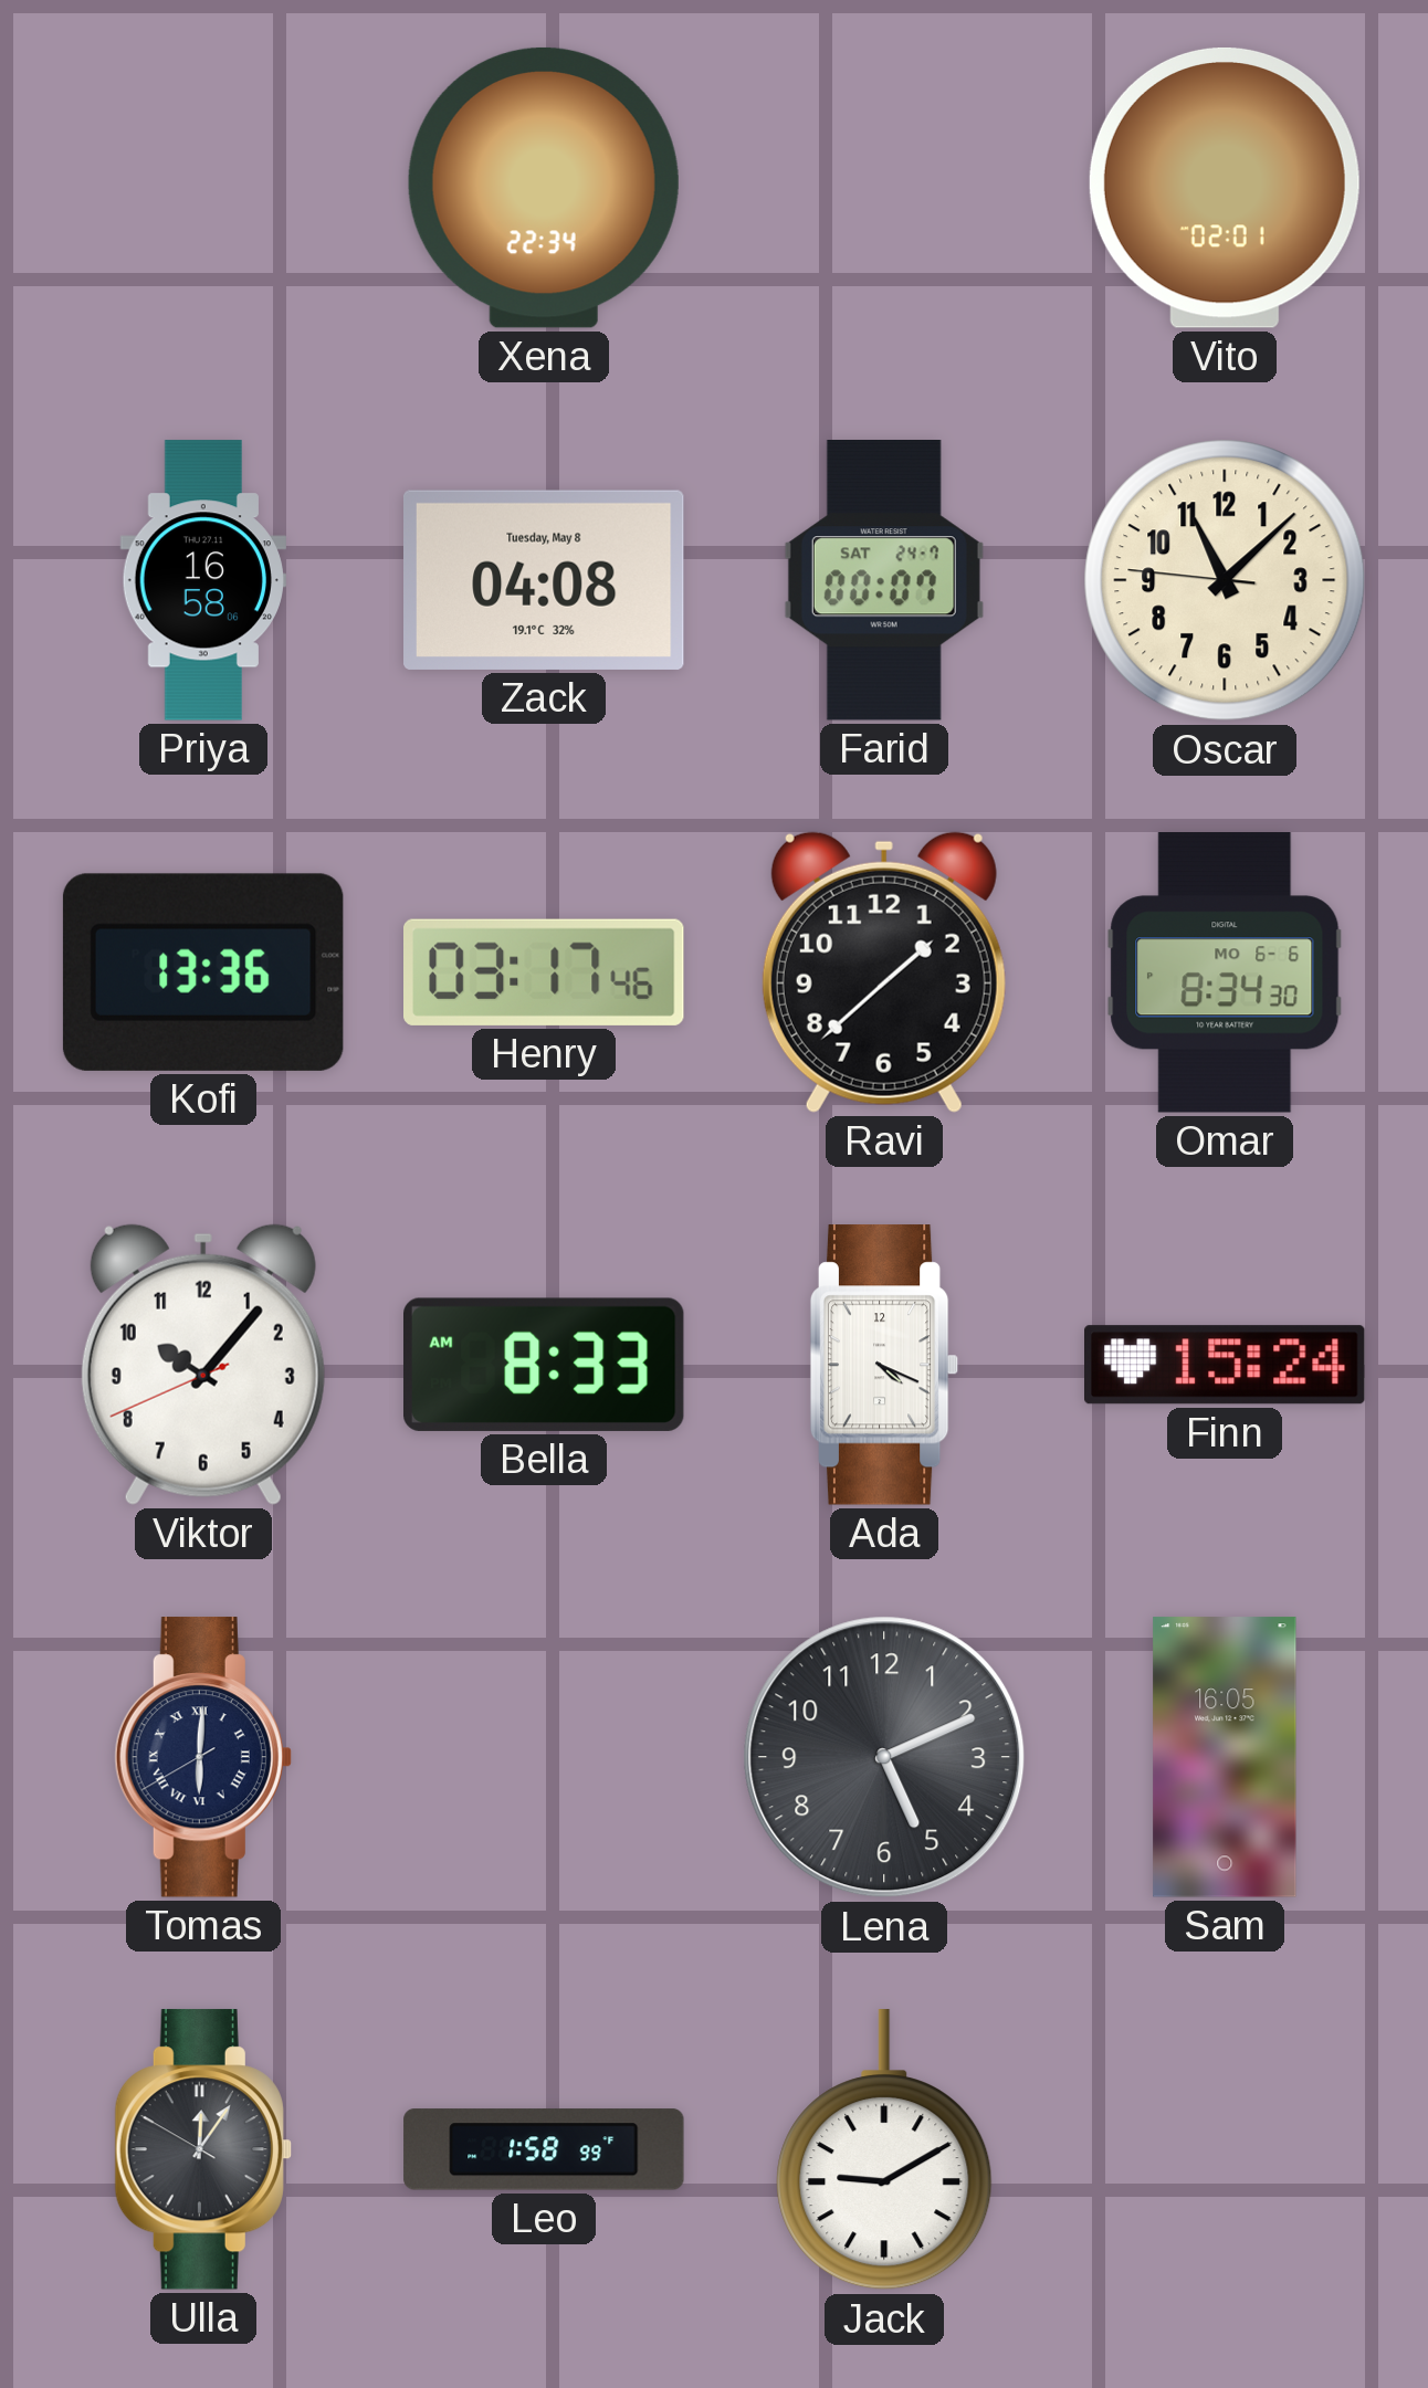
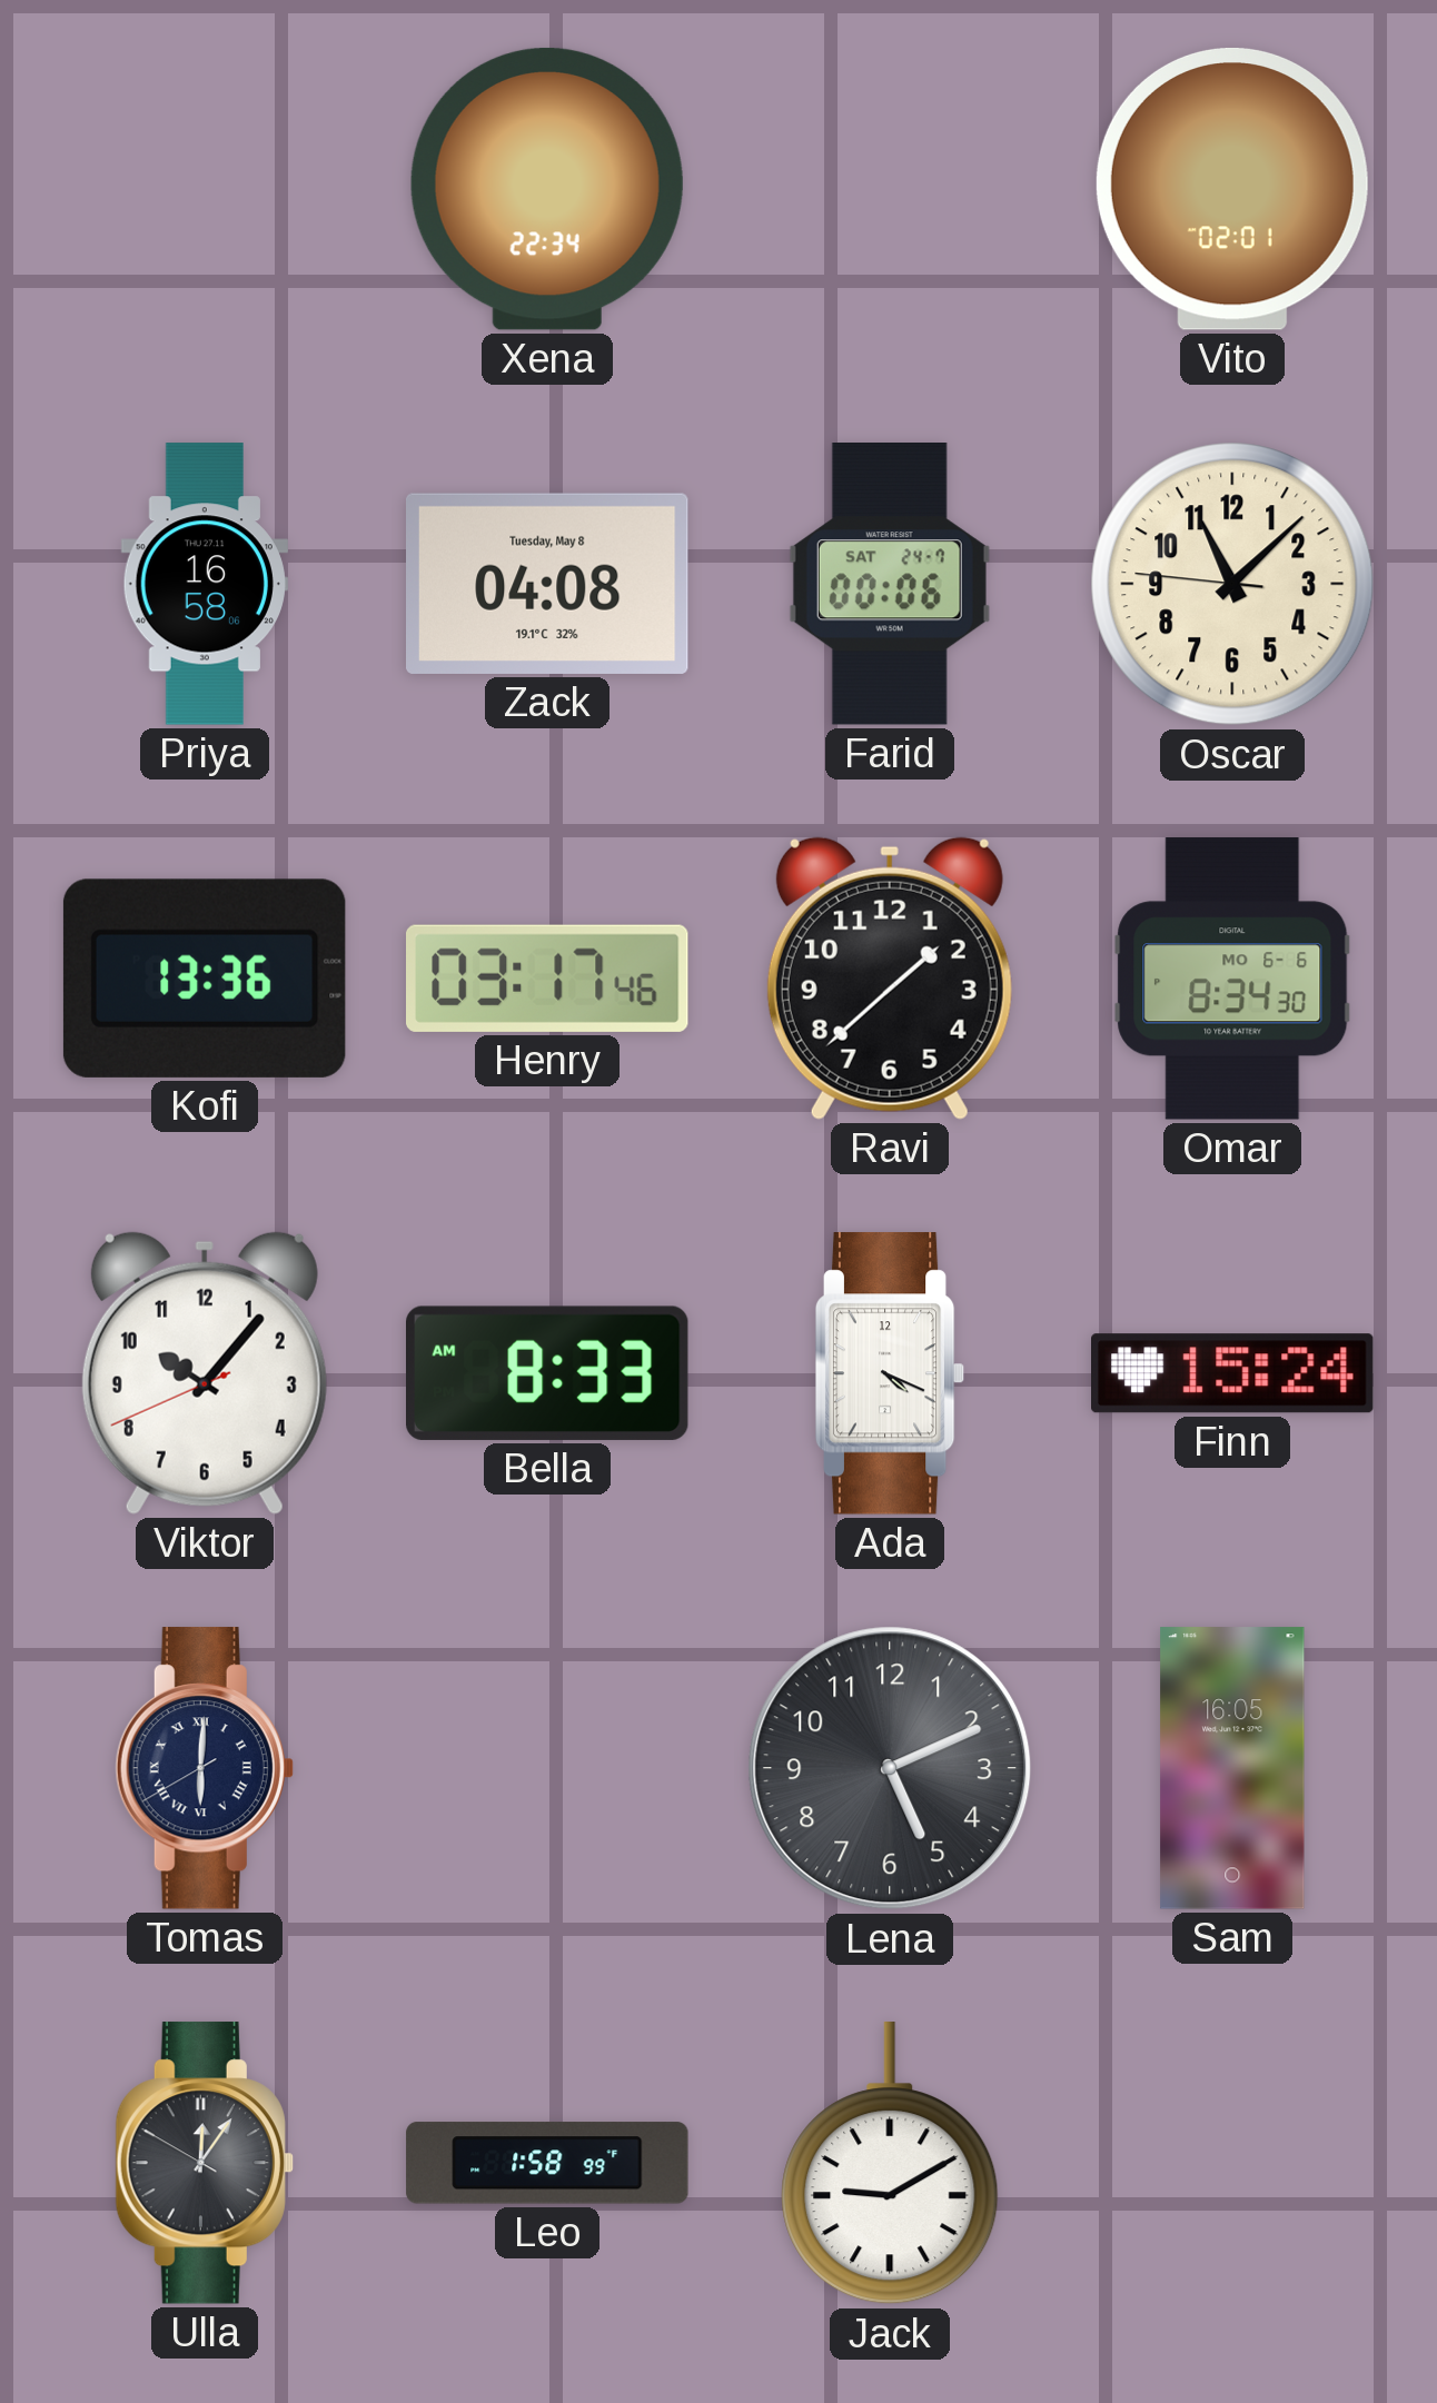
Farid: 00:07 -> 00:06 (890, 585)
